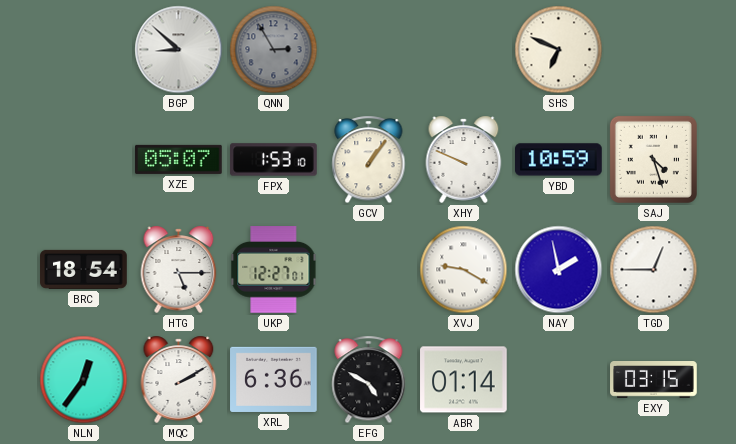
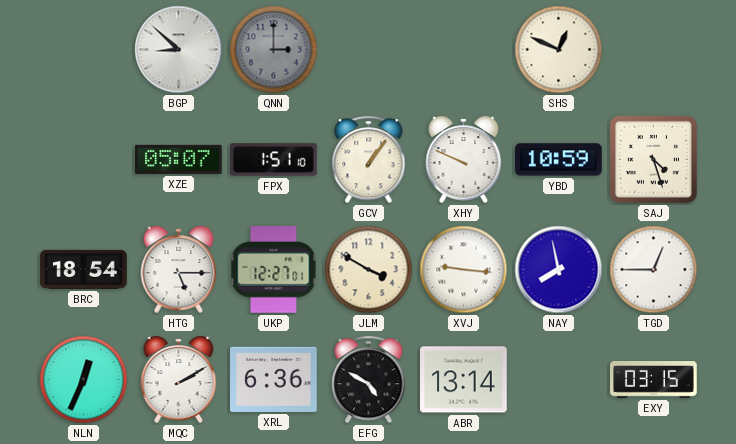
QNN: 2:55 -> 3:00 (274, 50)
SHS: 6:49 -> 12:49 (559, 50)
FPX: 1:53 -> 1:51 (274, 160)
JLM: none -> 3:50 (369, 270)
XVJ: 9:20 -> 9:16 (464, 270)
NAY: 1:58 -> 7:58 (559, 270)
NLN: 12:36 -> 12:34 (84, 380)
ABR: 01:14 -> 13:14 (464, 380)
